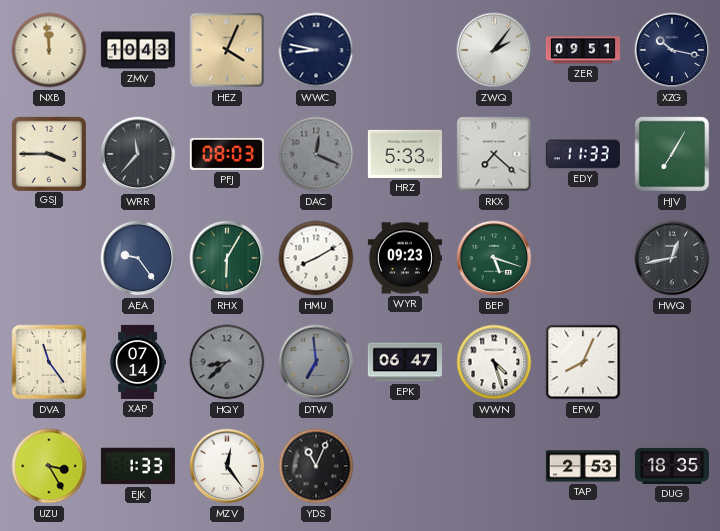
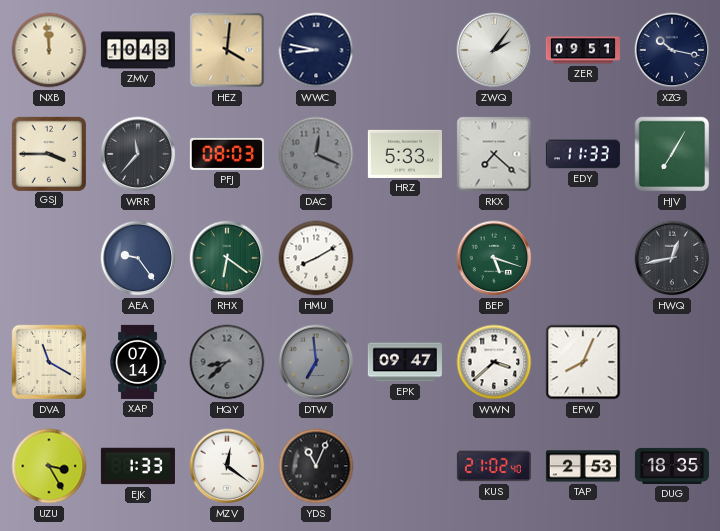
HEZ: 4:04 -> 4:01 (227, 50)
RHX: 6:05 -> 6:21 (227, 258)
WYR: 09:23 -> none (405, 258)
DVA: 11:24 -> 11:20 (49, 362)
EPK: 06:47 -> 09:47 (405, 362)
WWN: 4:27 -> 3:38 (494, 362)
MZV: 12:24 -> 12:21 (227, 466)
KUS: none -> 21:02 (494, 466)
